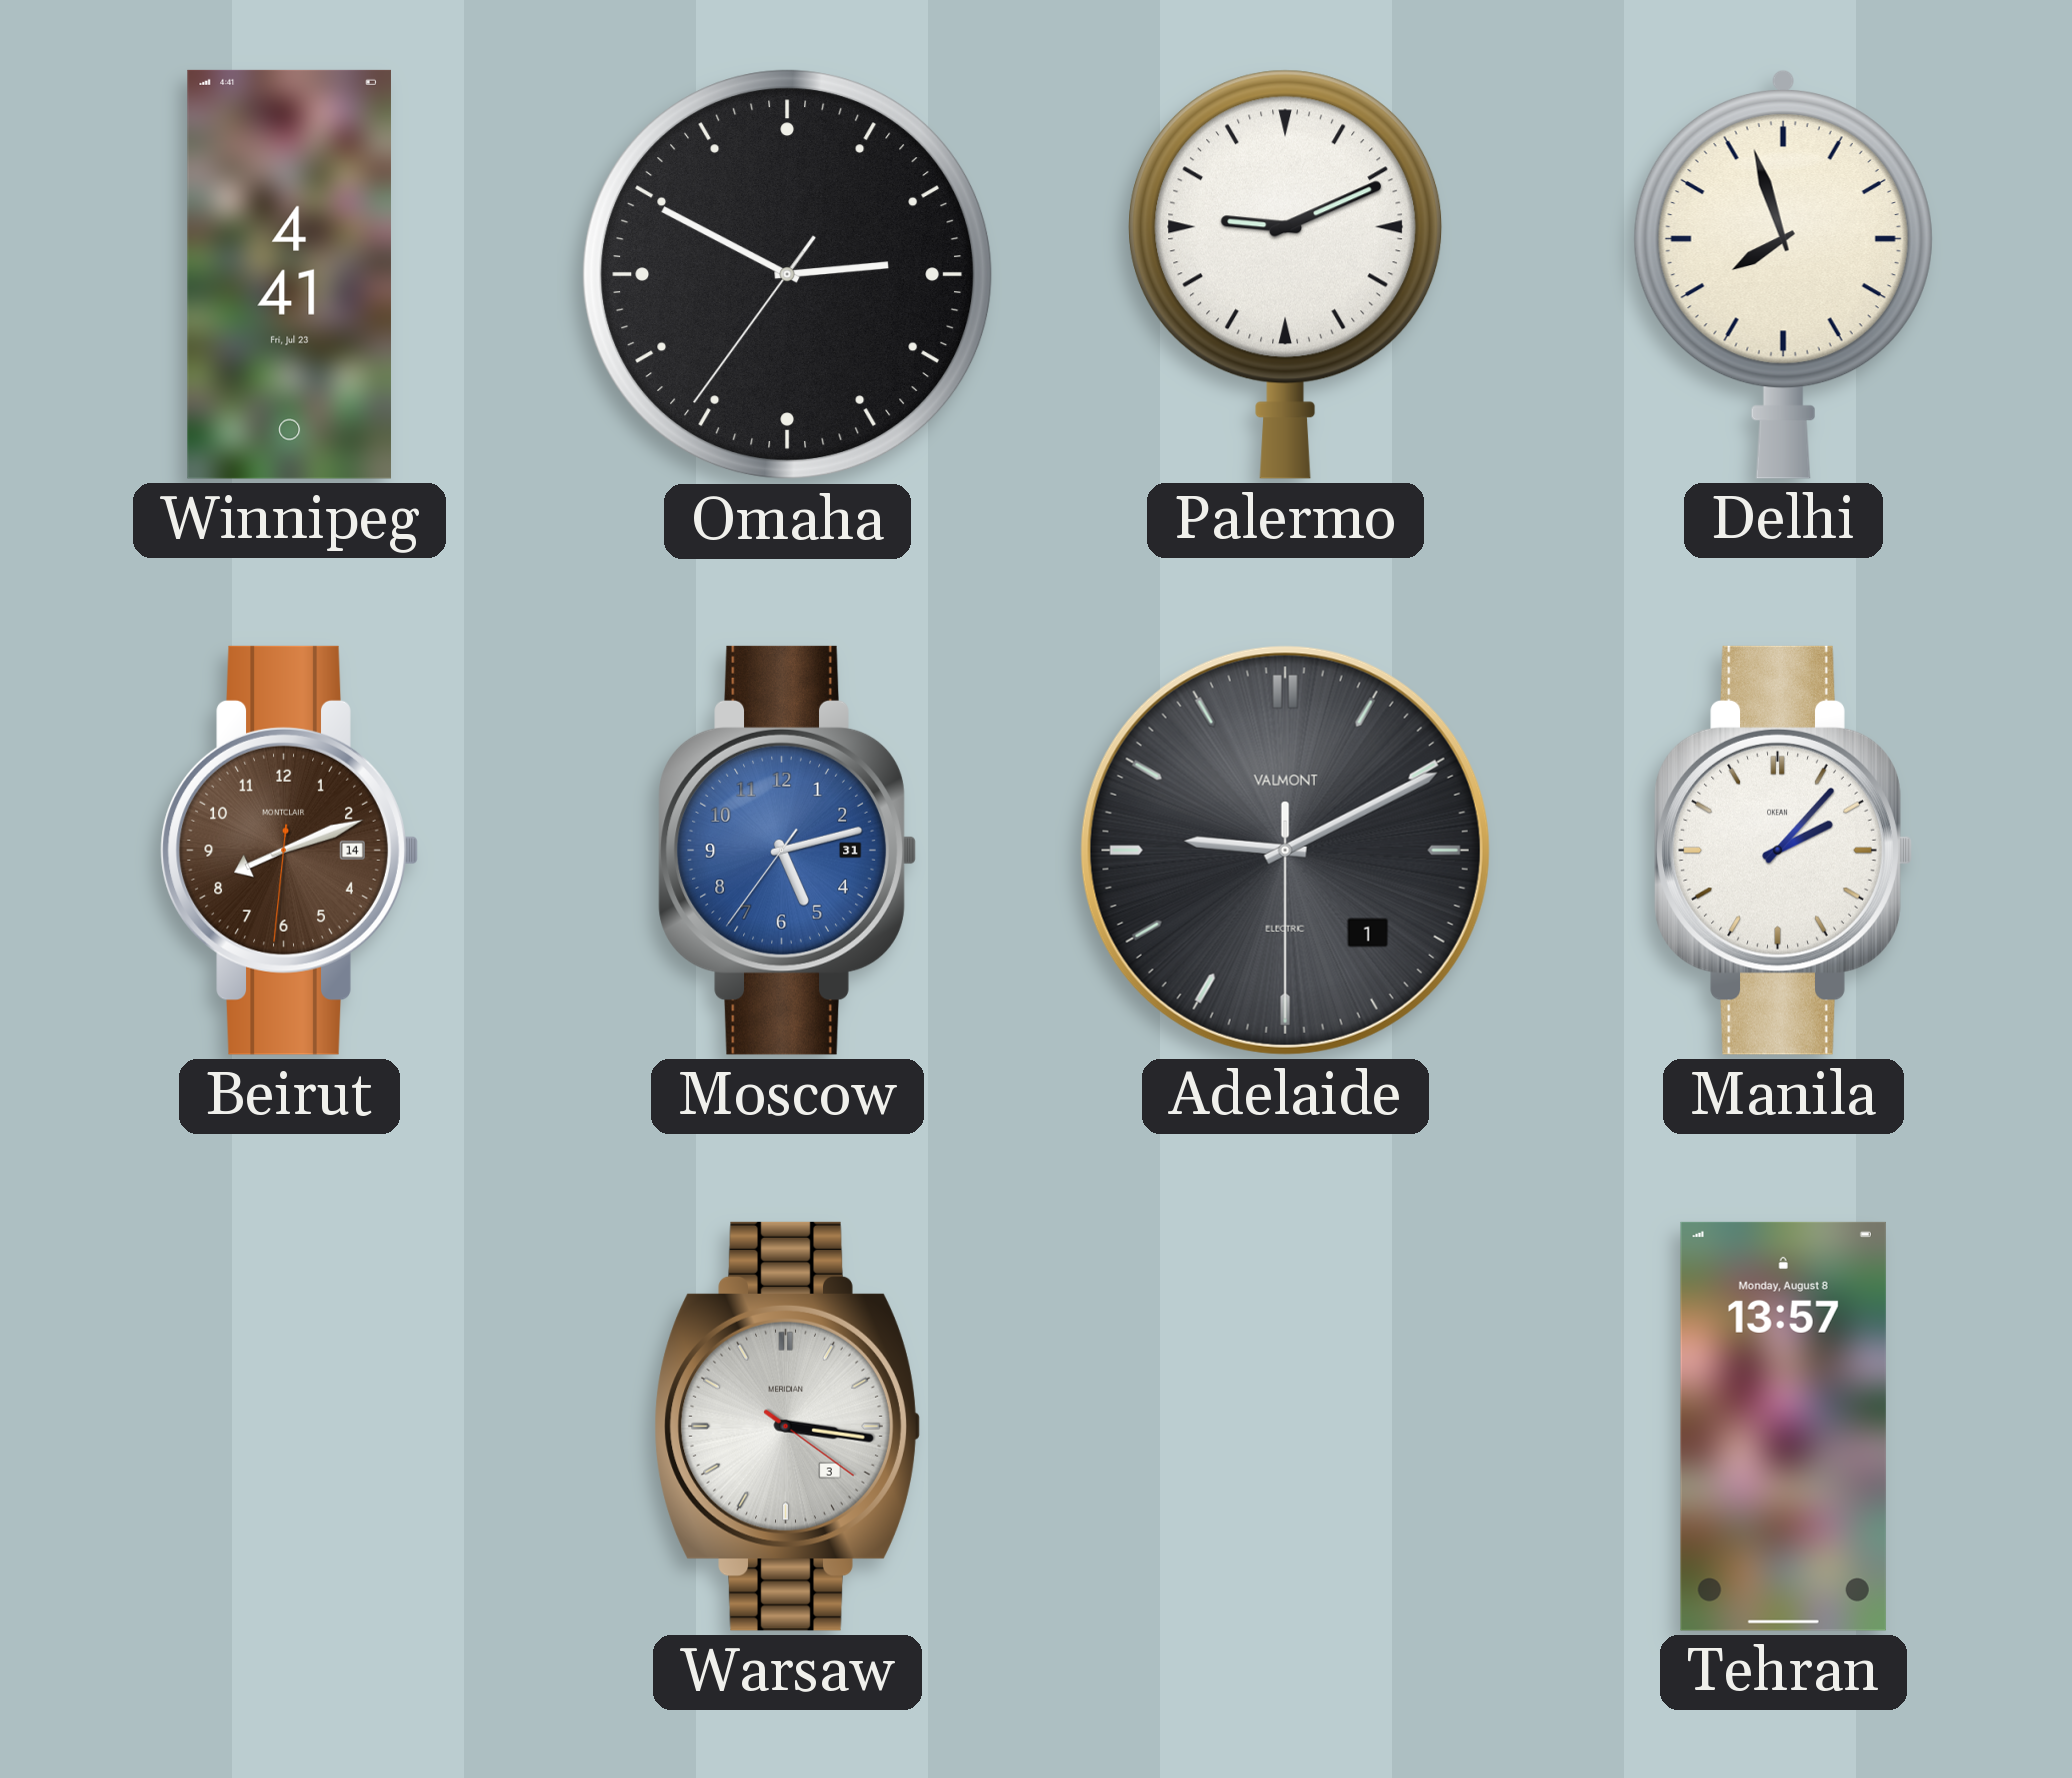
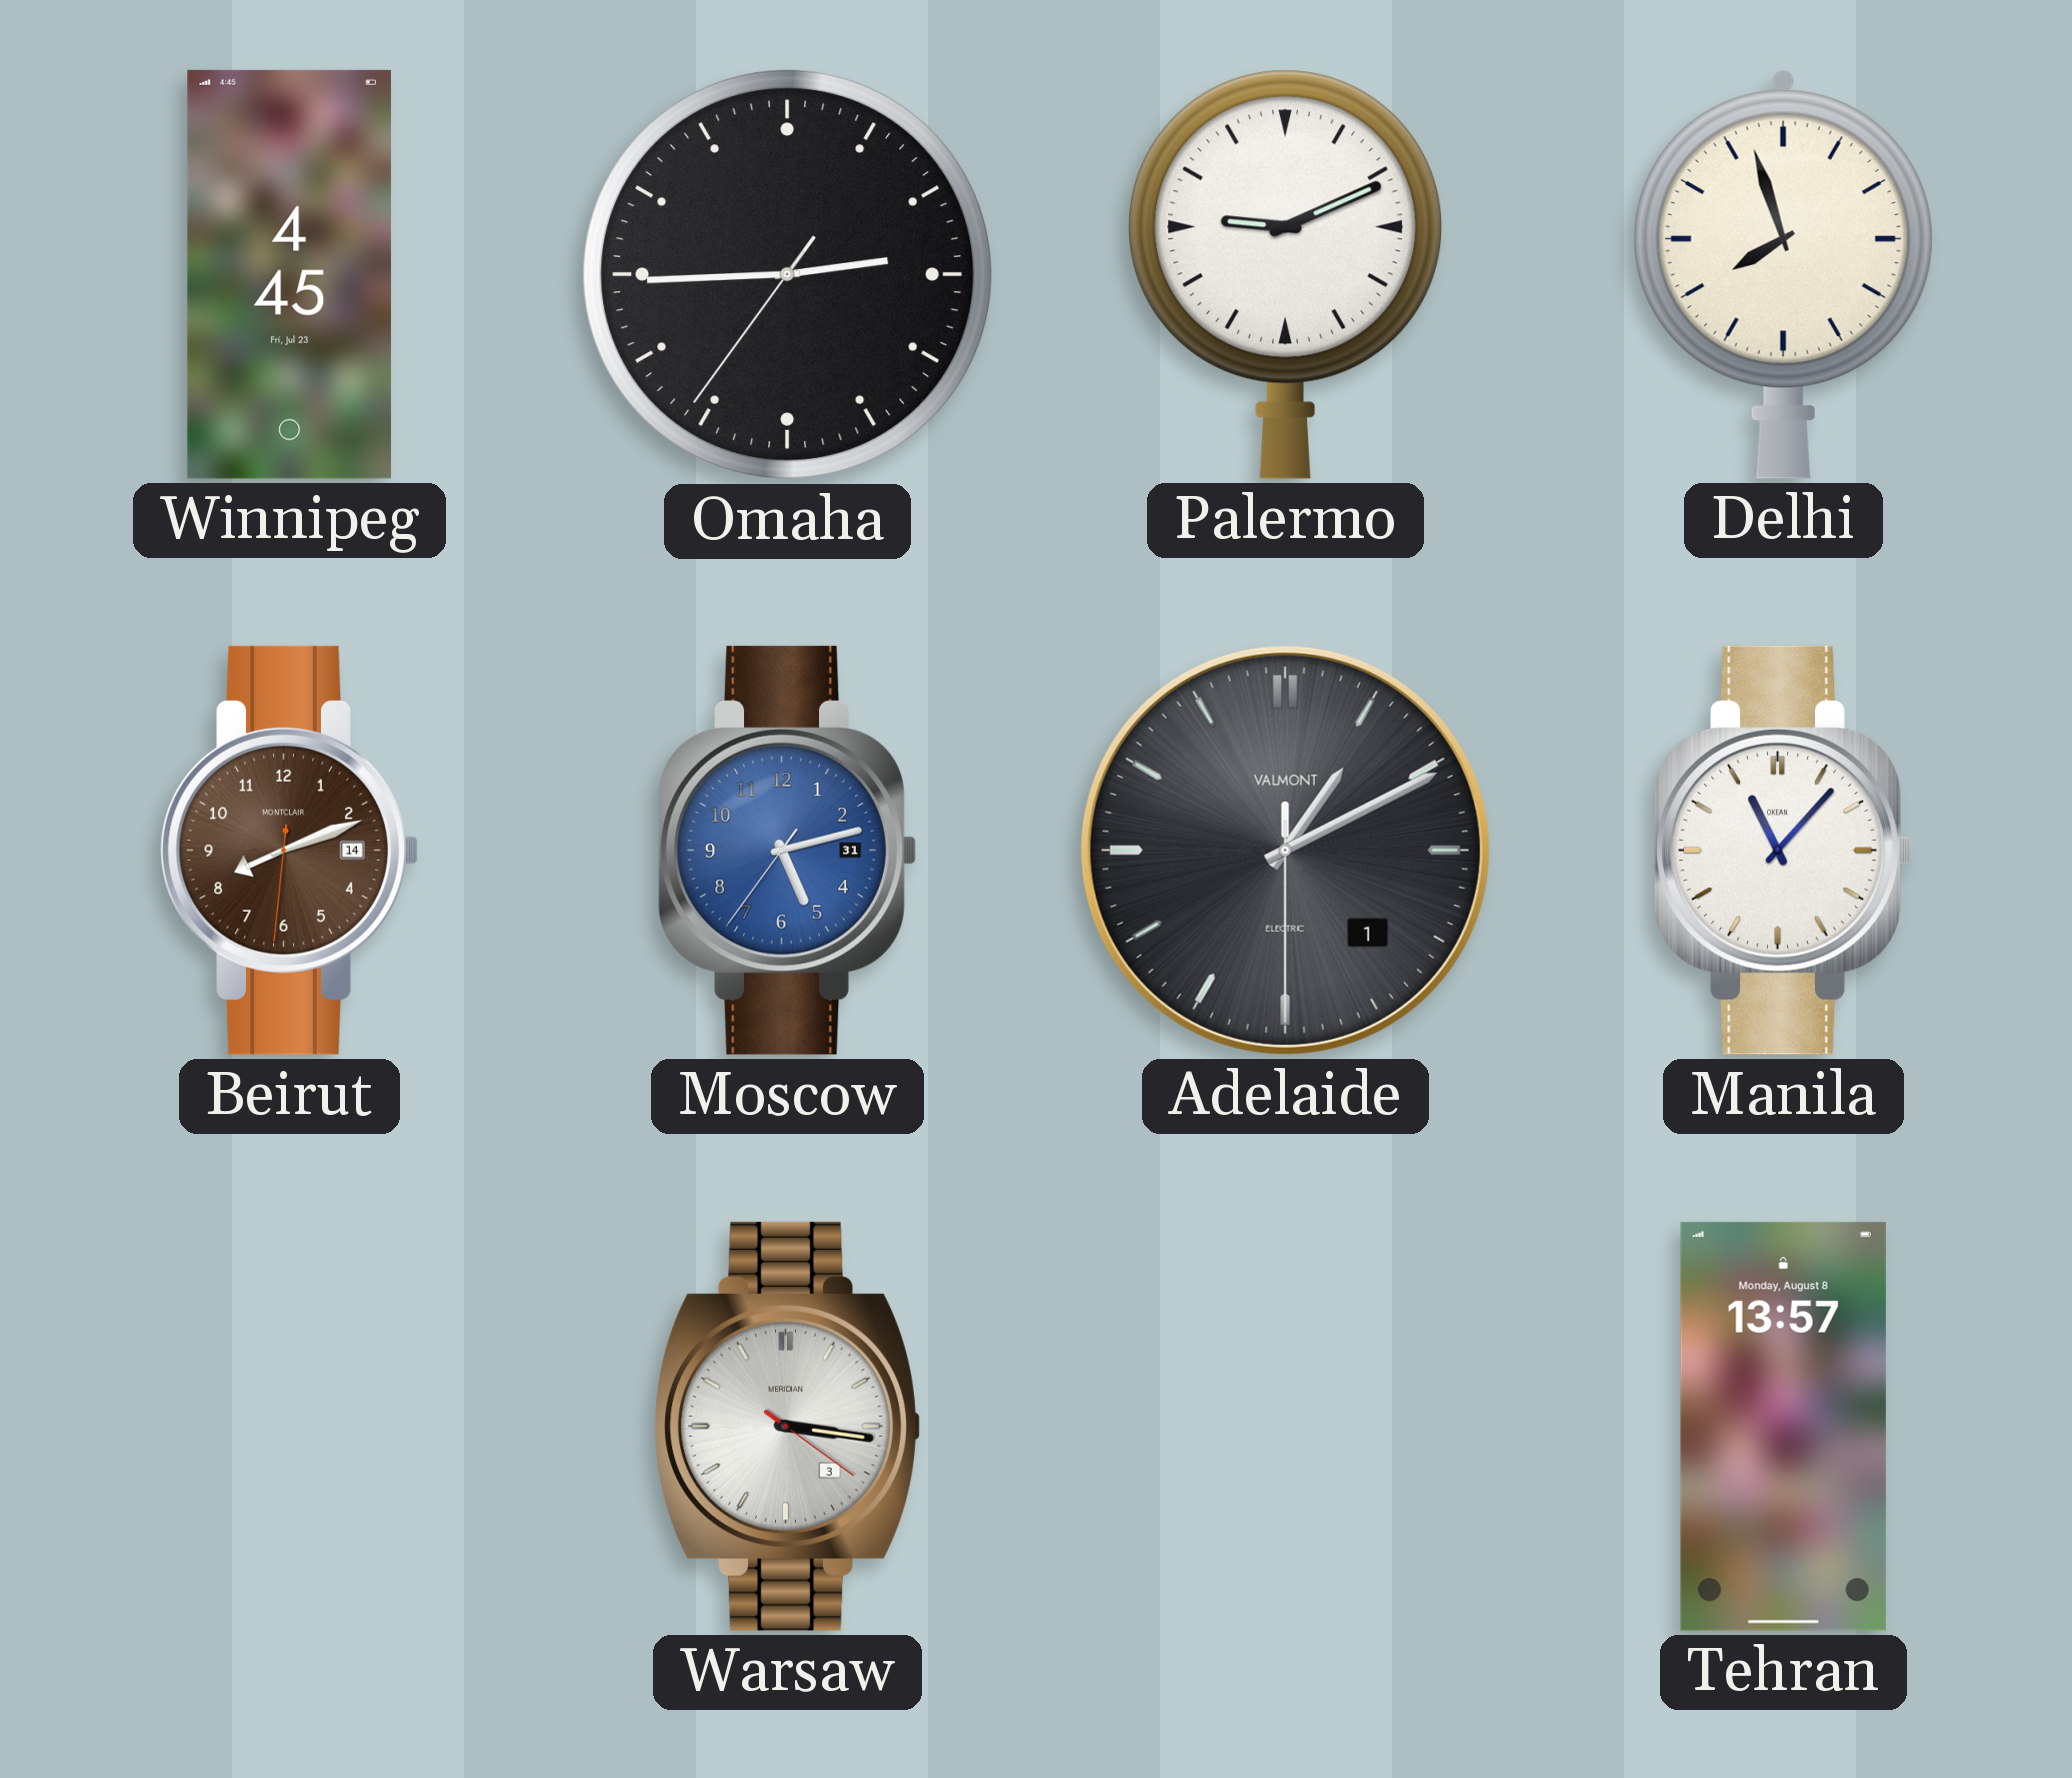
Winnipeg: 4:41 -> 4:45 (289, 274)
Omaha: 2:49 -> 2:44 (788, 275)
Adelaide: 9:10 -> 1:10 (1285, 850)
Manila: 2:07 -> 11:07 (1783, 850)
